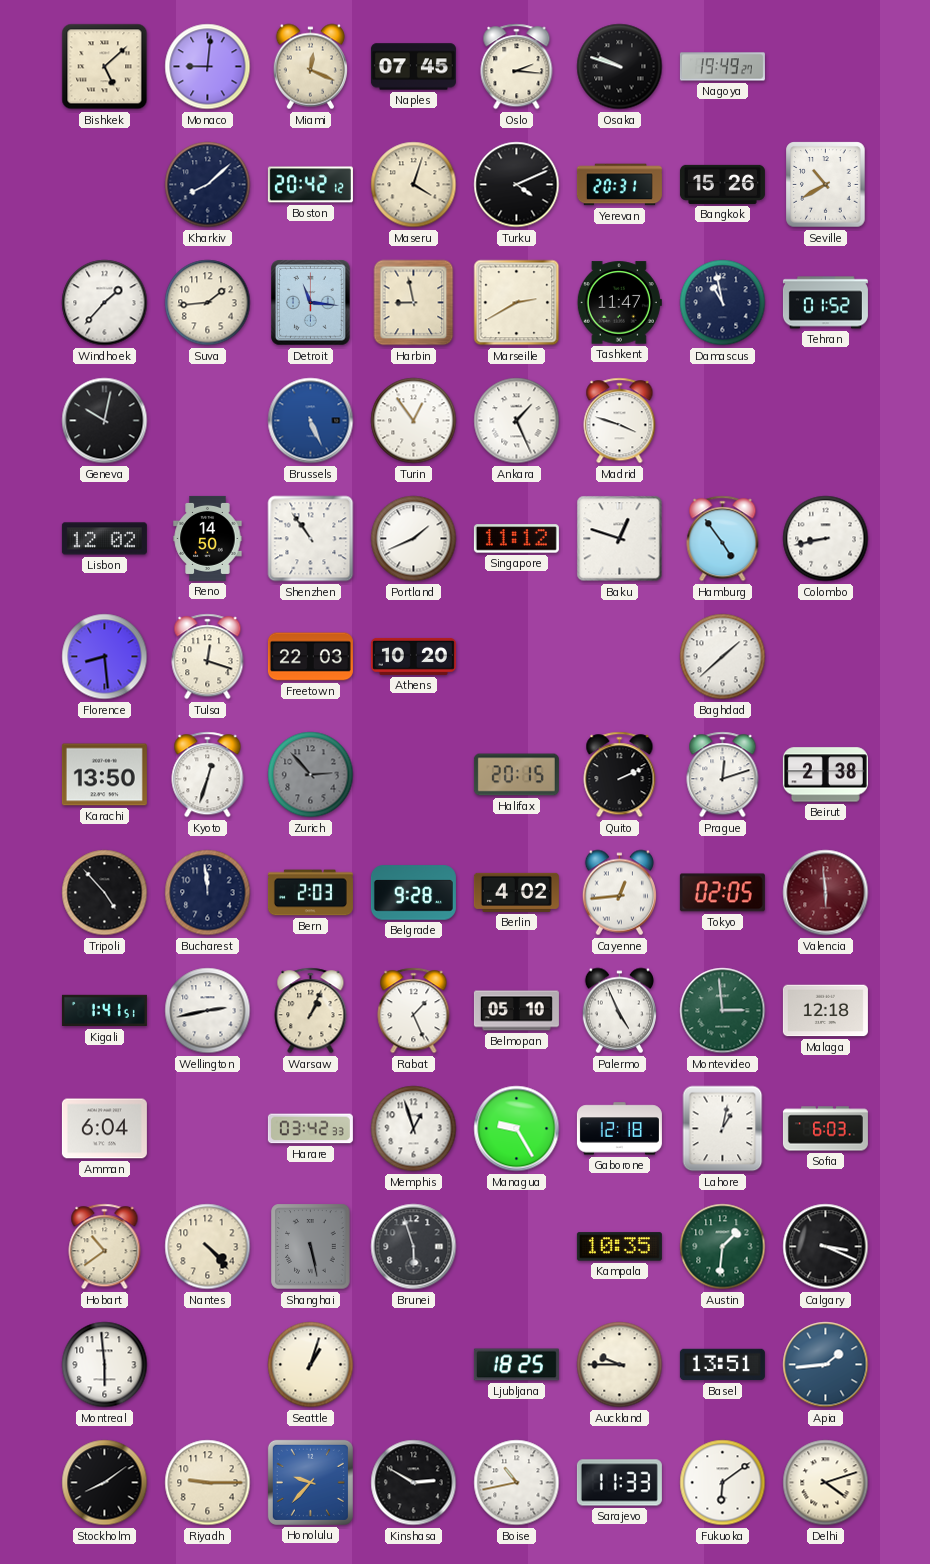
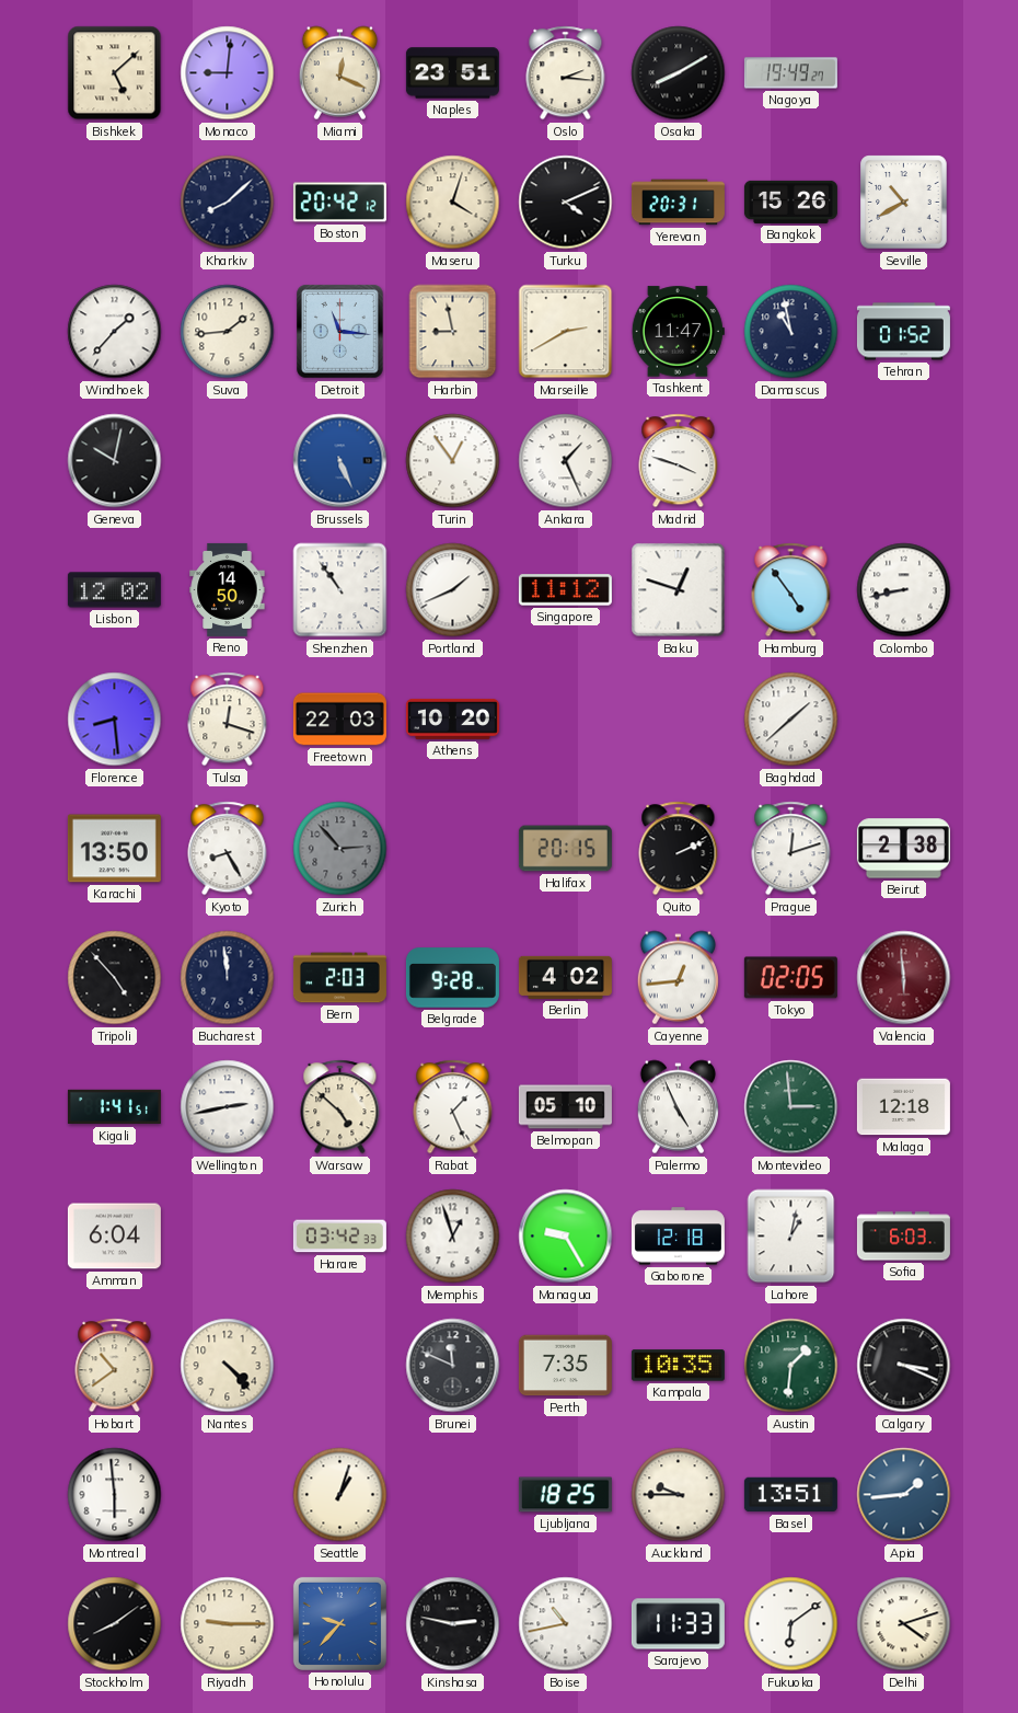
Naples: 07:45 -> 23:51 (452, 73)
Osaka: 9:48 -> 8:10 (679, 73)
Kyoto: 12:33 -> 8:25 (228, 849)
Warsaw: 1:04 -> 4:52 (340, 1107)
Shanghai: 5:28 -> none (311, 1247)
Brunei: 5:57 -> 11:49 (453, 1366)
Perth: none -> 7:35 (565, 1366)
Kinshasa: 2:50 -> 2:47 (453, 1624)
